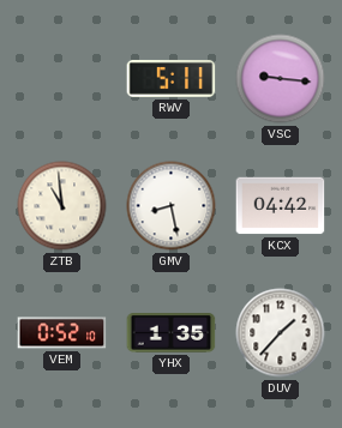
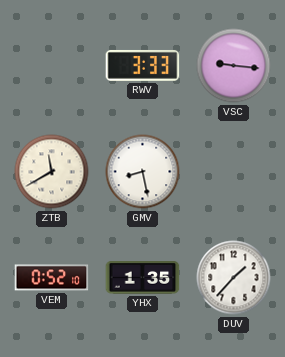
RWV: 5:11 -> 3:33 (143, 66)
ZTB: 10:59 -> 11:40 (52, 172)
KCX: 04:42 -> none (281, 206)
